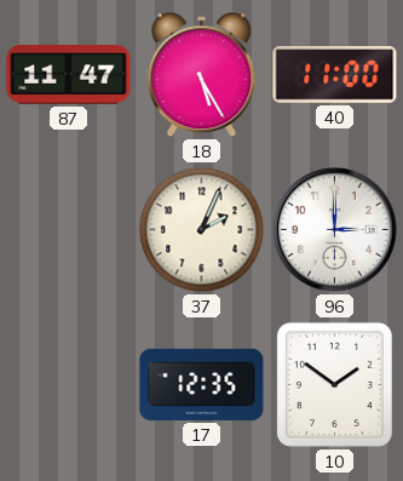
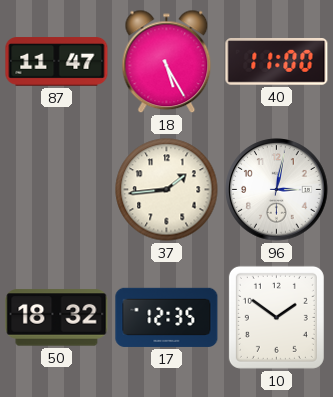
37: 2:04 -> 1:44 (167, 190)
96: 3:00 -> 3:02 (277, 190)
50: none -> 18:32 (57, 318)
